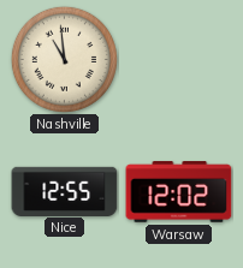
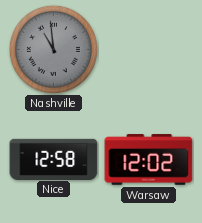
Nashville dial: cream -> grey (53, 49)
Nice: 12:55 -> 12:58 (54, 159)
